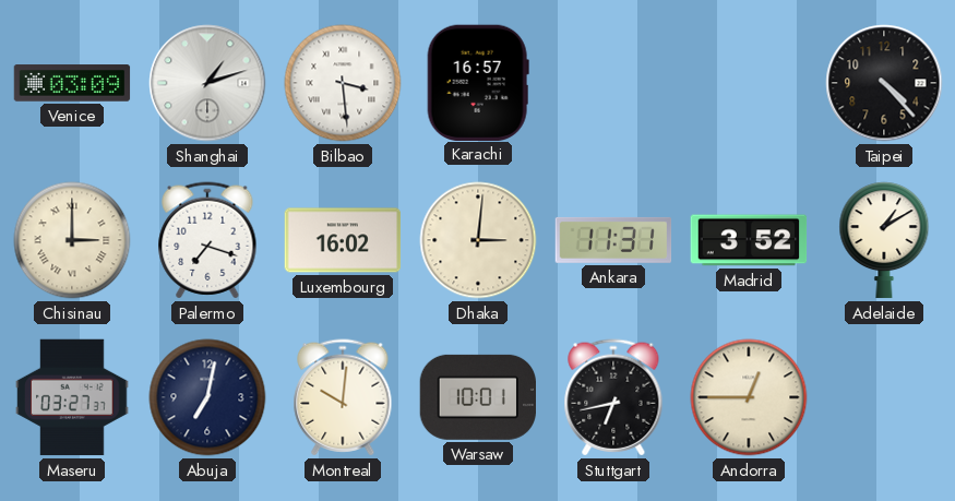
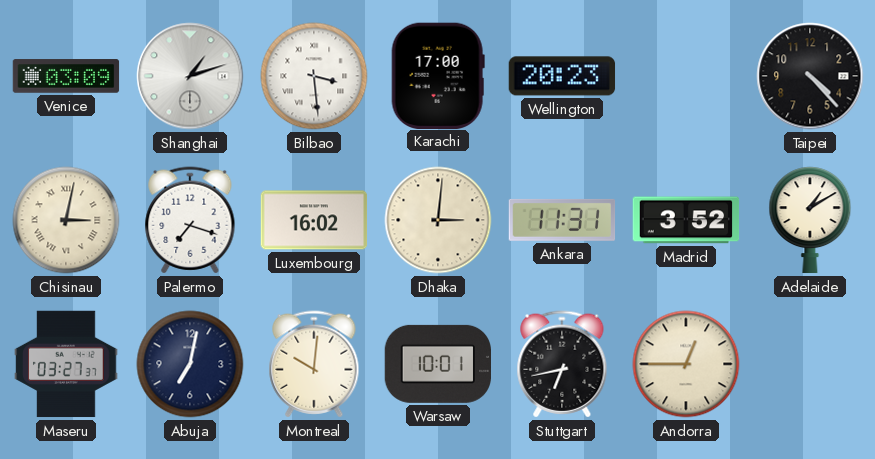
Karachi: 16:57 -> 17:00 (438, 75)
Wellington: none -> 20:23 (562, 76)
Chisinau: 3:00 -> 3:02 (66, 220)
